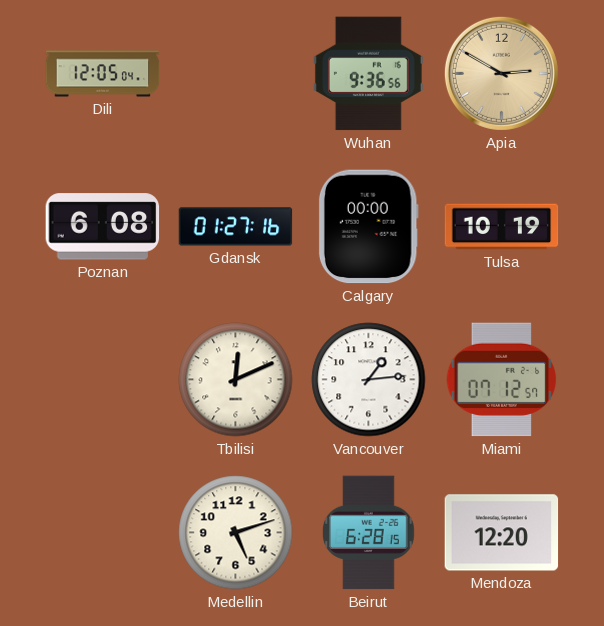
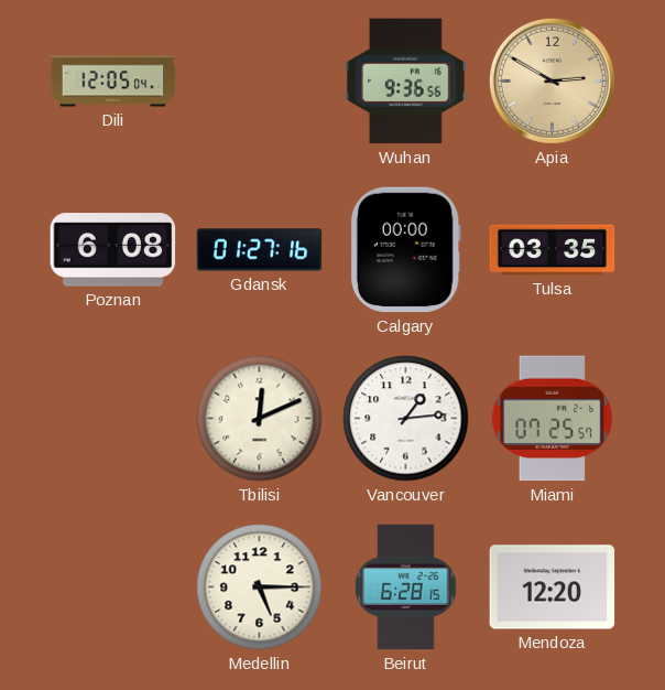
Tulsa: 10:19 -> 03:35 (553, 250)
Miami: 07:12 -> 07:25 (553, 419)
Medellin: 5:12 -> 5:15 (260, 587)
